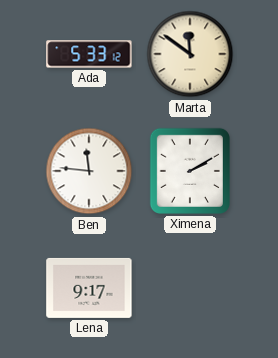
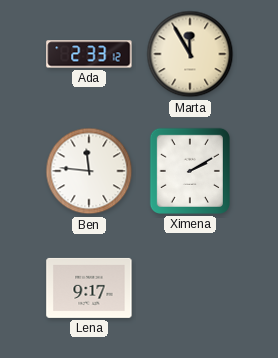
Ada: 5:33 -> 2:33 (89, 54)
Marta: 11:51 -> 11:55 (190, 54)
